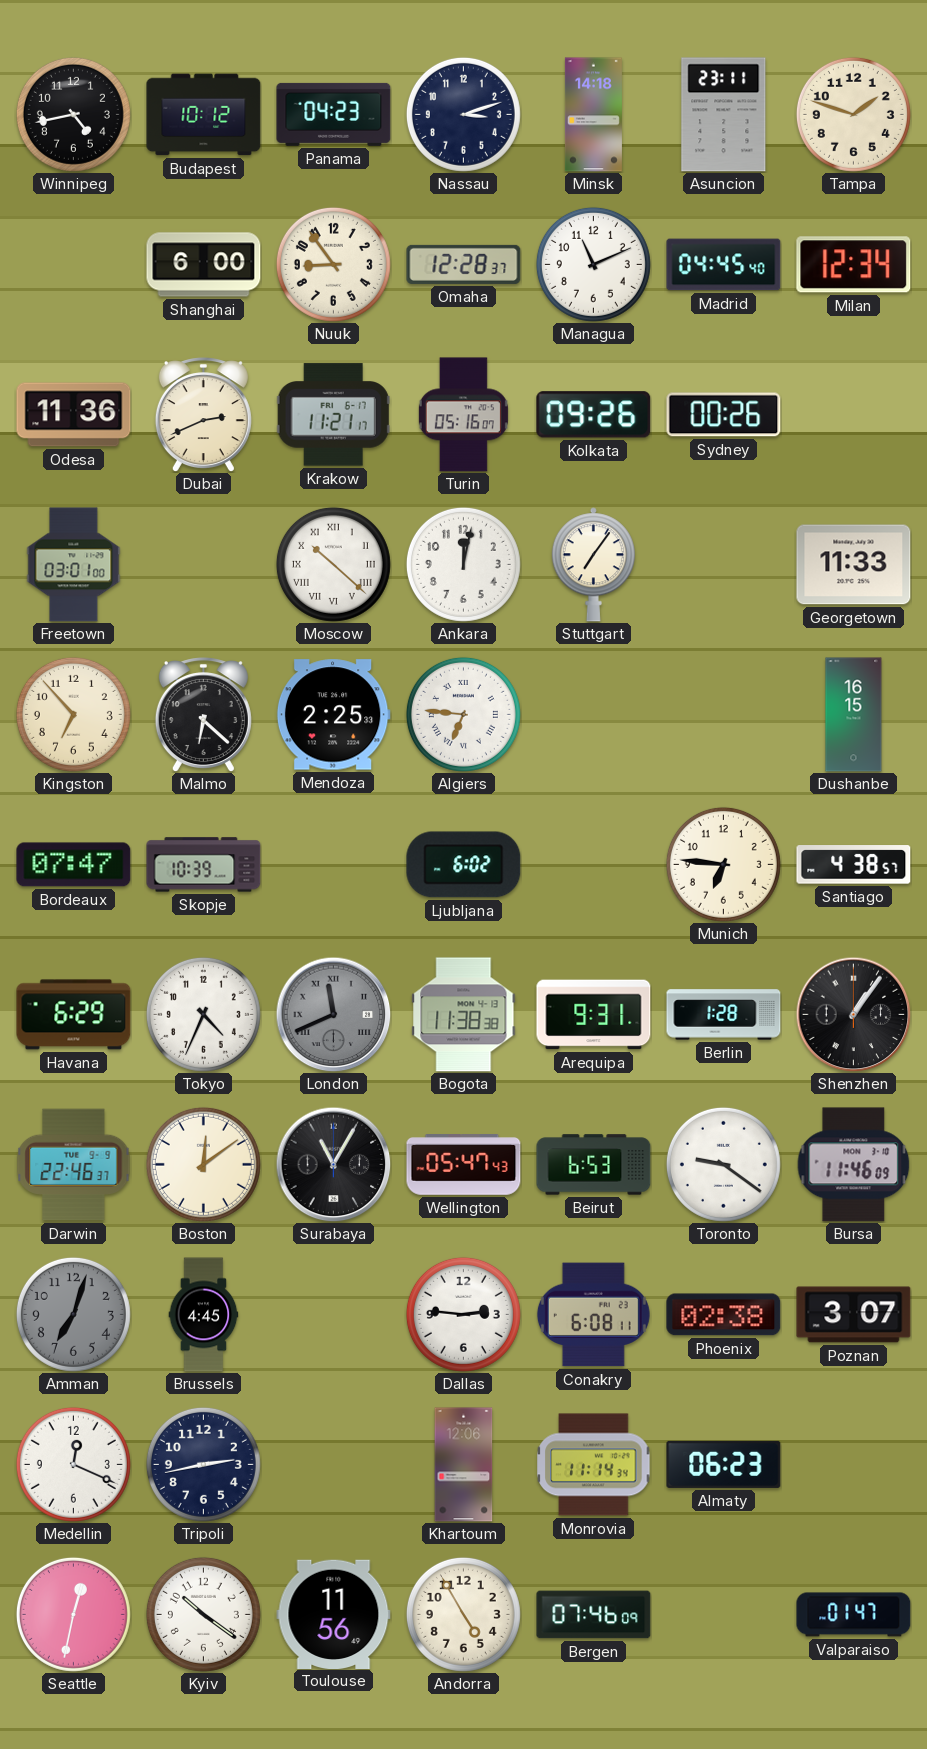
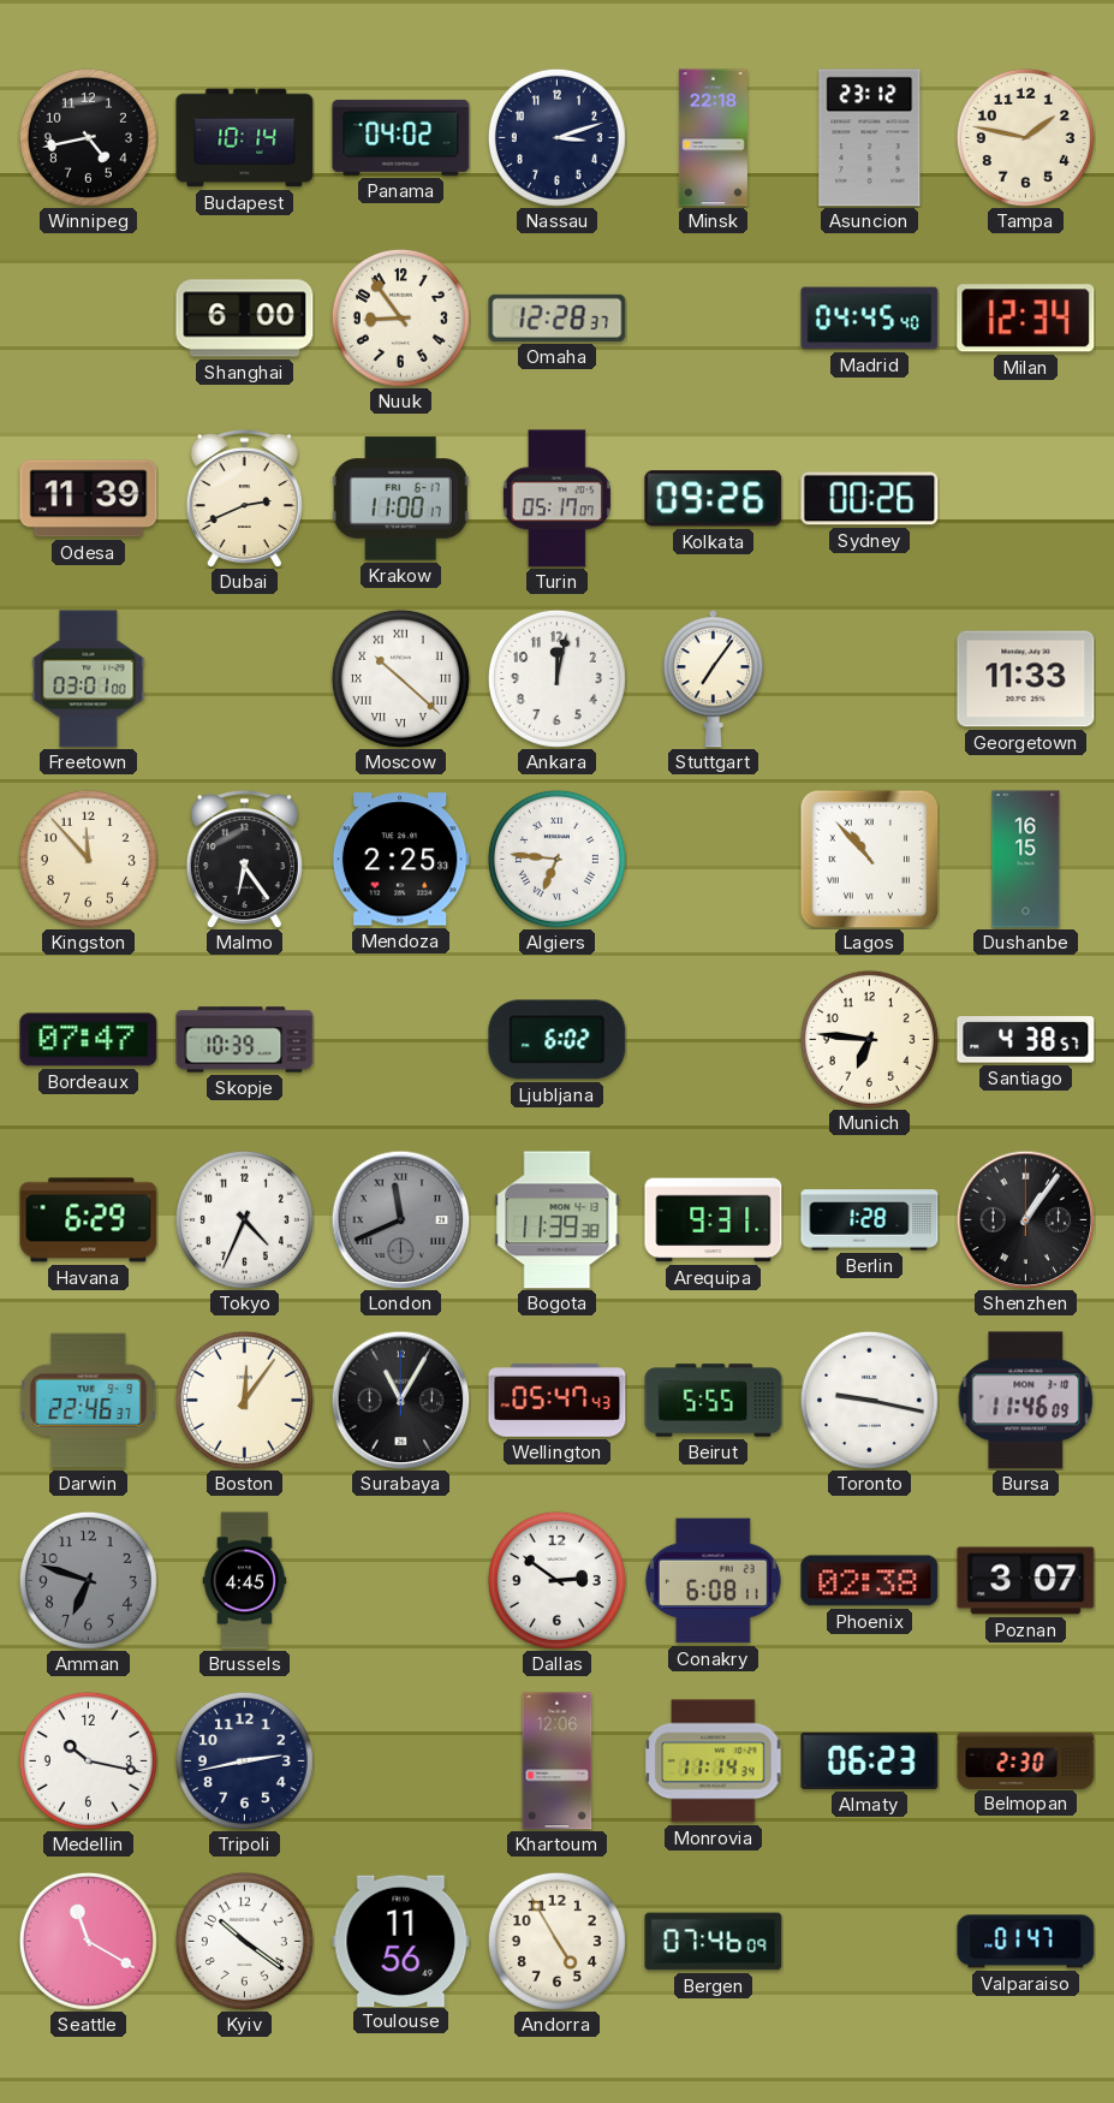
Budapest: 10:12 -> 10:14 (245, 138)
Panama: 04:23 -> 04:02 (401, 137)
Minsk: 14:18 -> 22:18 (713, 138)
Asuncion: 23:11 -> 23:12 (870, 138)
Tampa: 1:48 -> 1:47 (1025, 137)
Managua: 11:11 -> none (593, 264)
Odesa: 11:36 -> 11:39 (89, 499)
Krakow: 11:21 -> 11:00 (400, 499)
Turin: 05:16 -> 05:17 (556, 499)
Kingston: 6:53 -> 11:53 (88, 859)
Malmo: 6:22 -> 6:24 (244, 860)
Lagos: none -> 10:53 (869, 859)
Bogota: 11:38 -> 11:39 (558, 1220)
Boston: 12:09 -> 12:06 (244, 1400)
Beirut: 6:53 -> 5:55 (714, 1401)
Toronto: 9:21 -> 9:17 (869, 1400)
Amman: 7:03 -> 6:48 (88, 1580)
Dallas: 2:46 -> 2:51 (556, 1580)
Medellin: 12:19 -> 10:17 (88, 1760)
Belmopan: none -> 2:30 (1026, 1760)
Seattle: 12:32 -> 11:20 (88, 1941)
